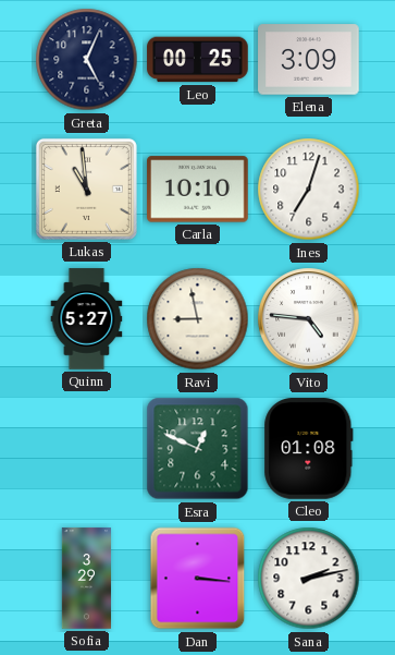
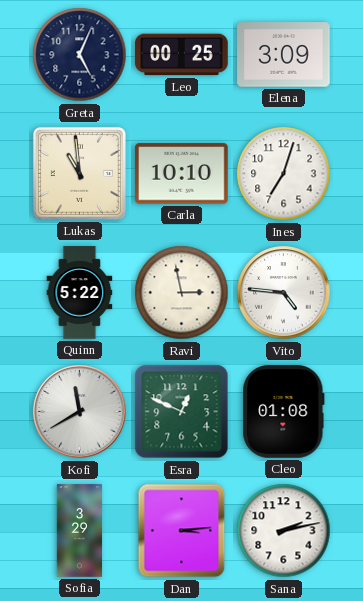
Quinn: 5:27 -> 5:22 (80, 293)
Ravi: 8:58 -> 2:58 (182, 293)
Kofi: none -> 11:40 (80, 412)
Dan: 3:16 -> 3:14 (182, 531)
